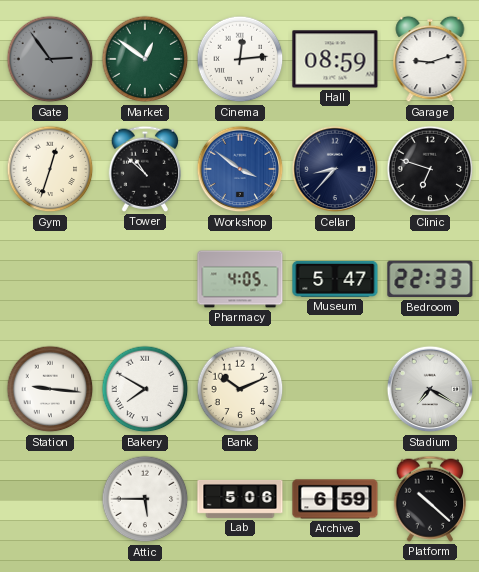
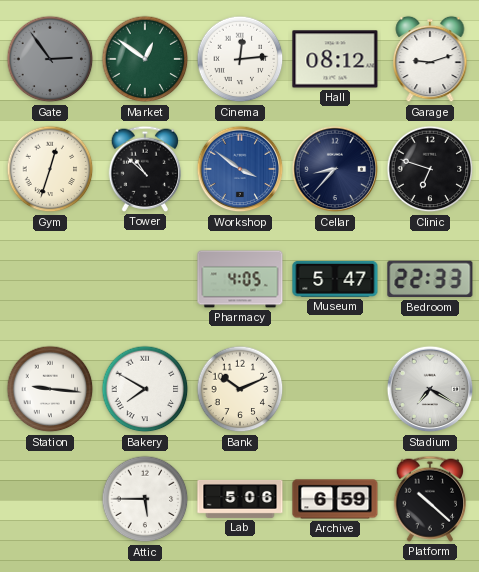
Hall: 08:59 -> 08:12 (335, 59)
